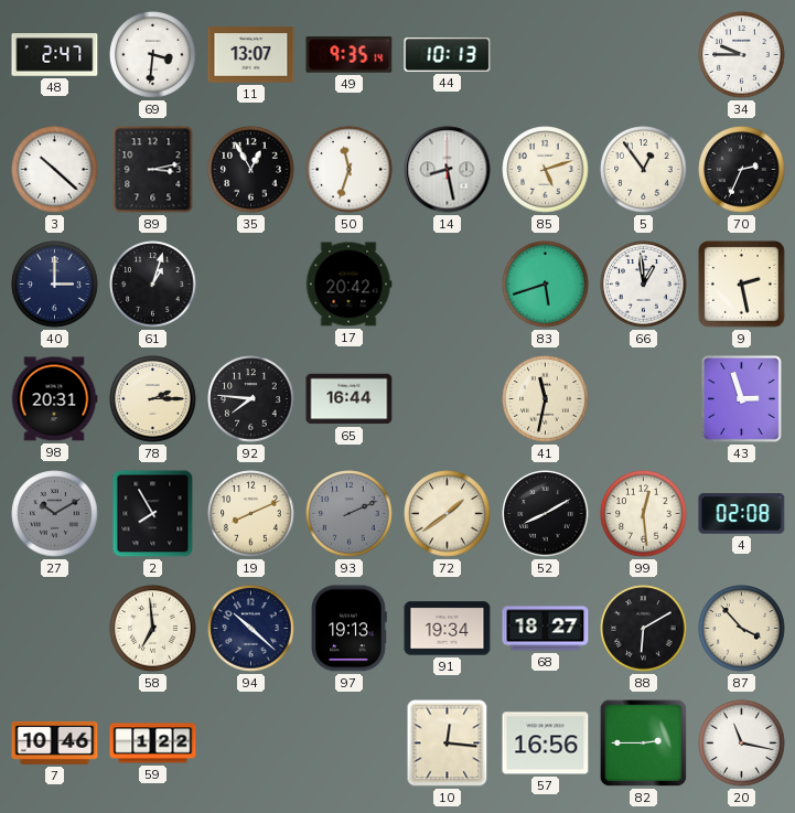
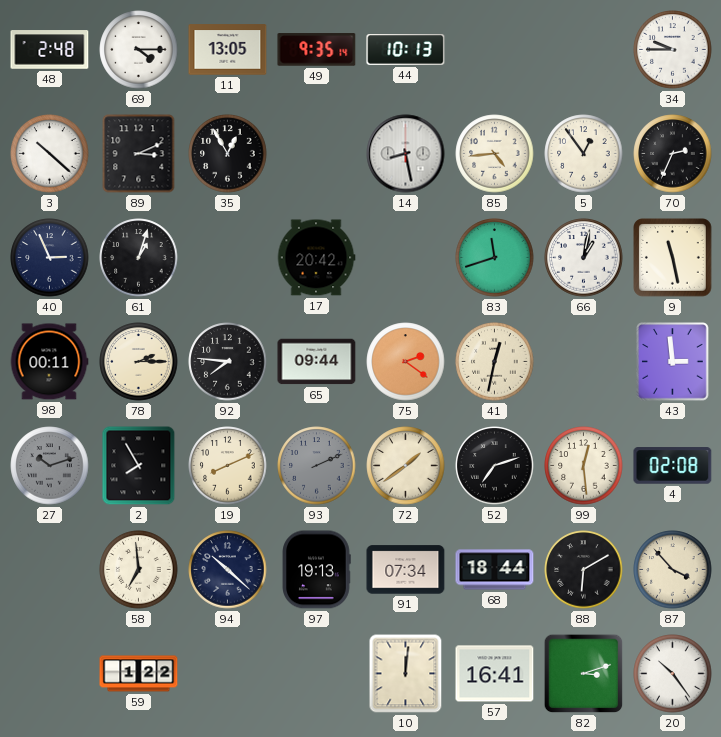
48: 2:47 -> 2:48 (50, 50)
69: 3:31 -> 4:15 (139, 50)
11: 13:07 -> 13:05 (228, 50)
89: 3:13 -> 3:11 (139, 154)
50: 11:33 -> none (350, 170)
85: 5:12 -> 4:44 (495, 154)
40: 3:00 -> 2:56 (50, 258)
83: 5:42 -> 11:42 (495, 258)
66: 12:59 -> 1:02 (584, 258)
9: 2:28 -> 11:28 (673, 258)
98: 20:31 -> 00:11 (49, 362)
65: 16:44 -> 09:44 (317, 362)
75: none -> 2:21 (406, 362)
41: 11:32 -> 12:32 (495, 362)
43: 2:57 -> 2:59 (673, 362)
27: 10:10 -> 10:12 (50, 466)
52: 8:10 -> 7:12 (495, 466)
91: 19:34 -> 07:34 (406, 570)
68: 18:27 -> 18:44 (495, 570)
7: 10:46 -> none (55, 742)
10: 12:16 -> 12:01 (406, 674)
57: 16:56 -> 16:41 (495, 674)
82: 2:45 -> 3:12 (584, 674)
20: 11:17 -> 10:24 (673, 674)
